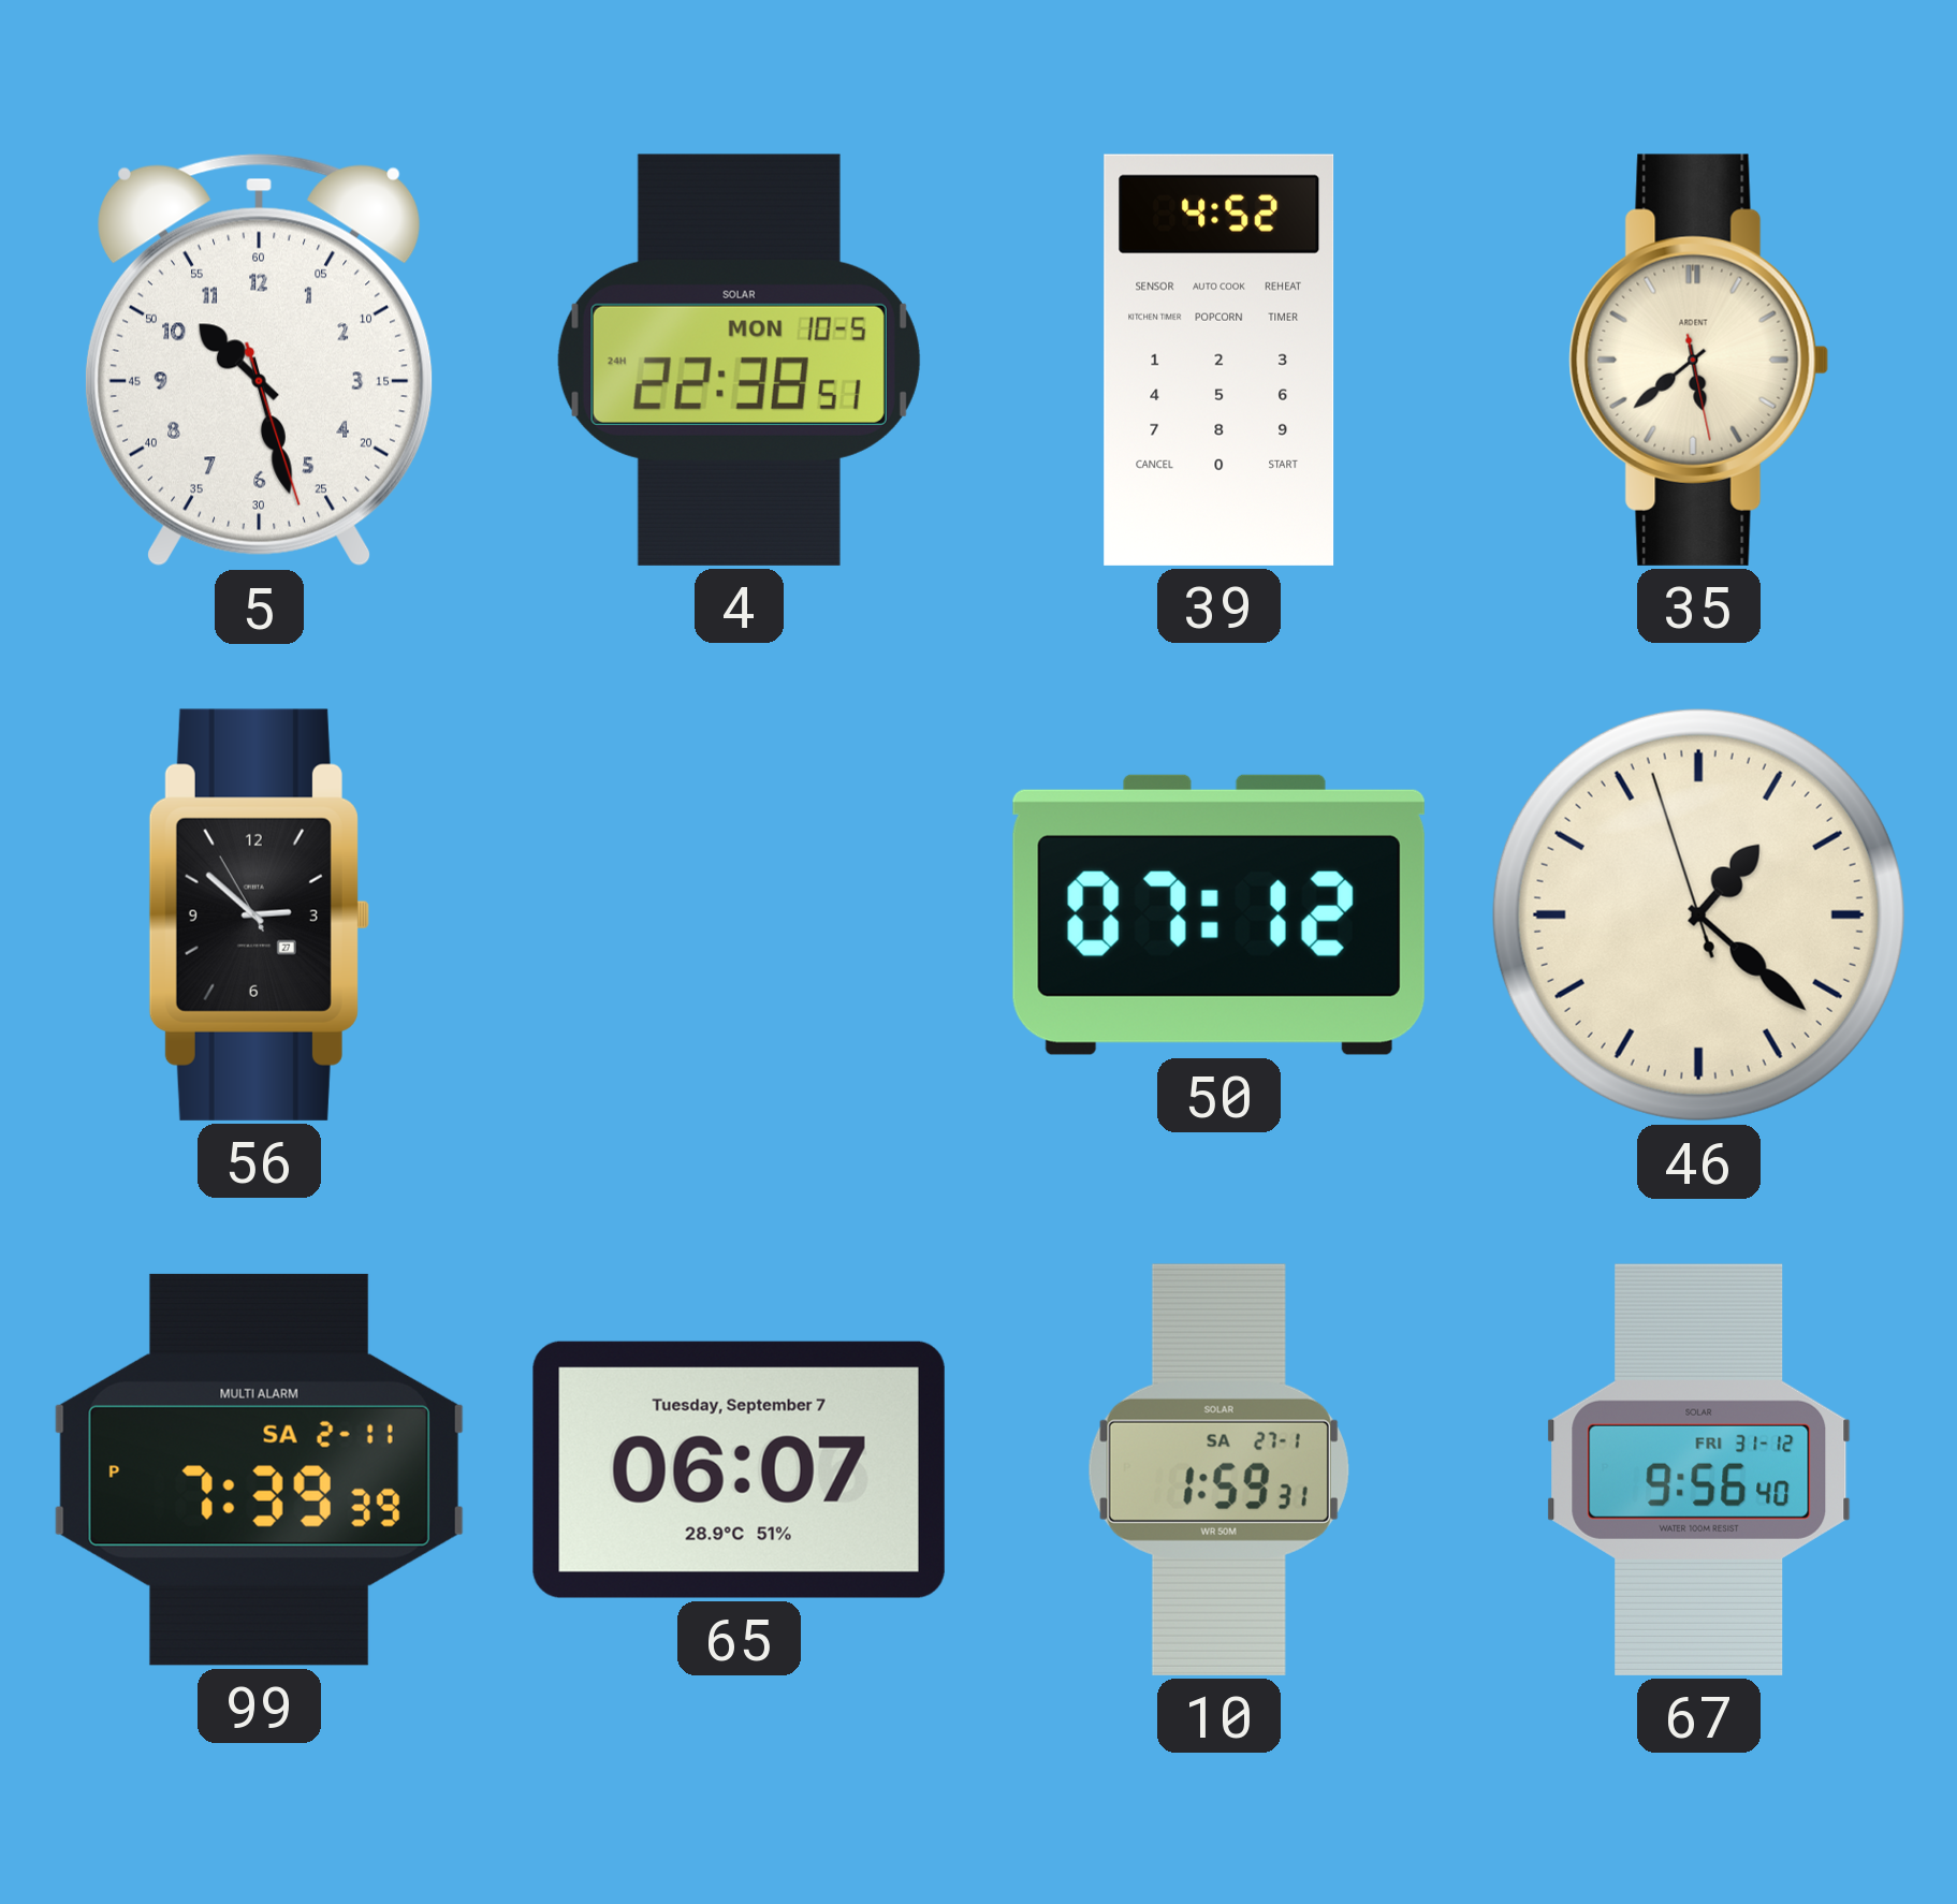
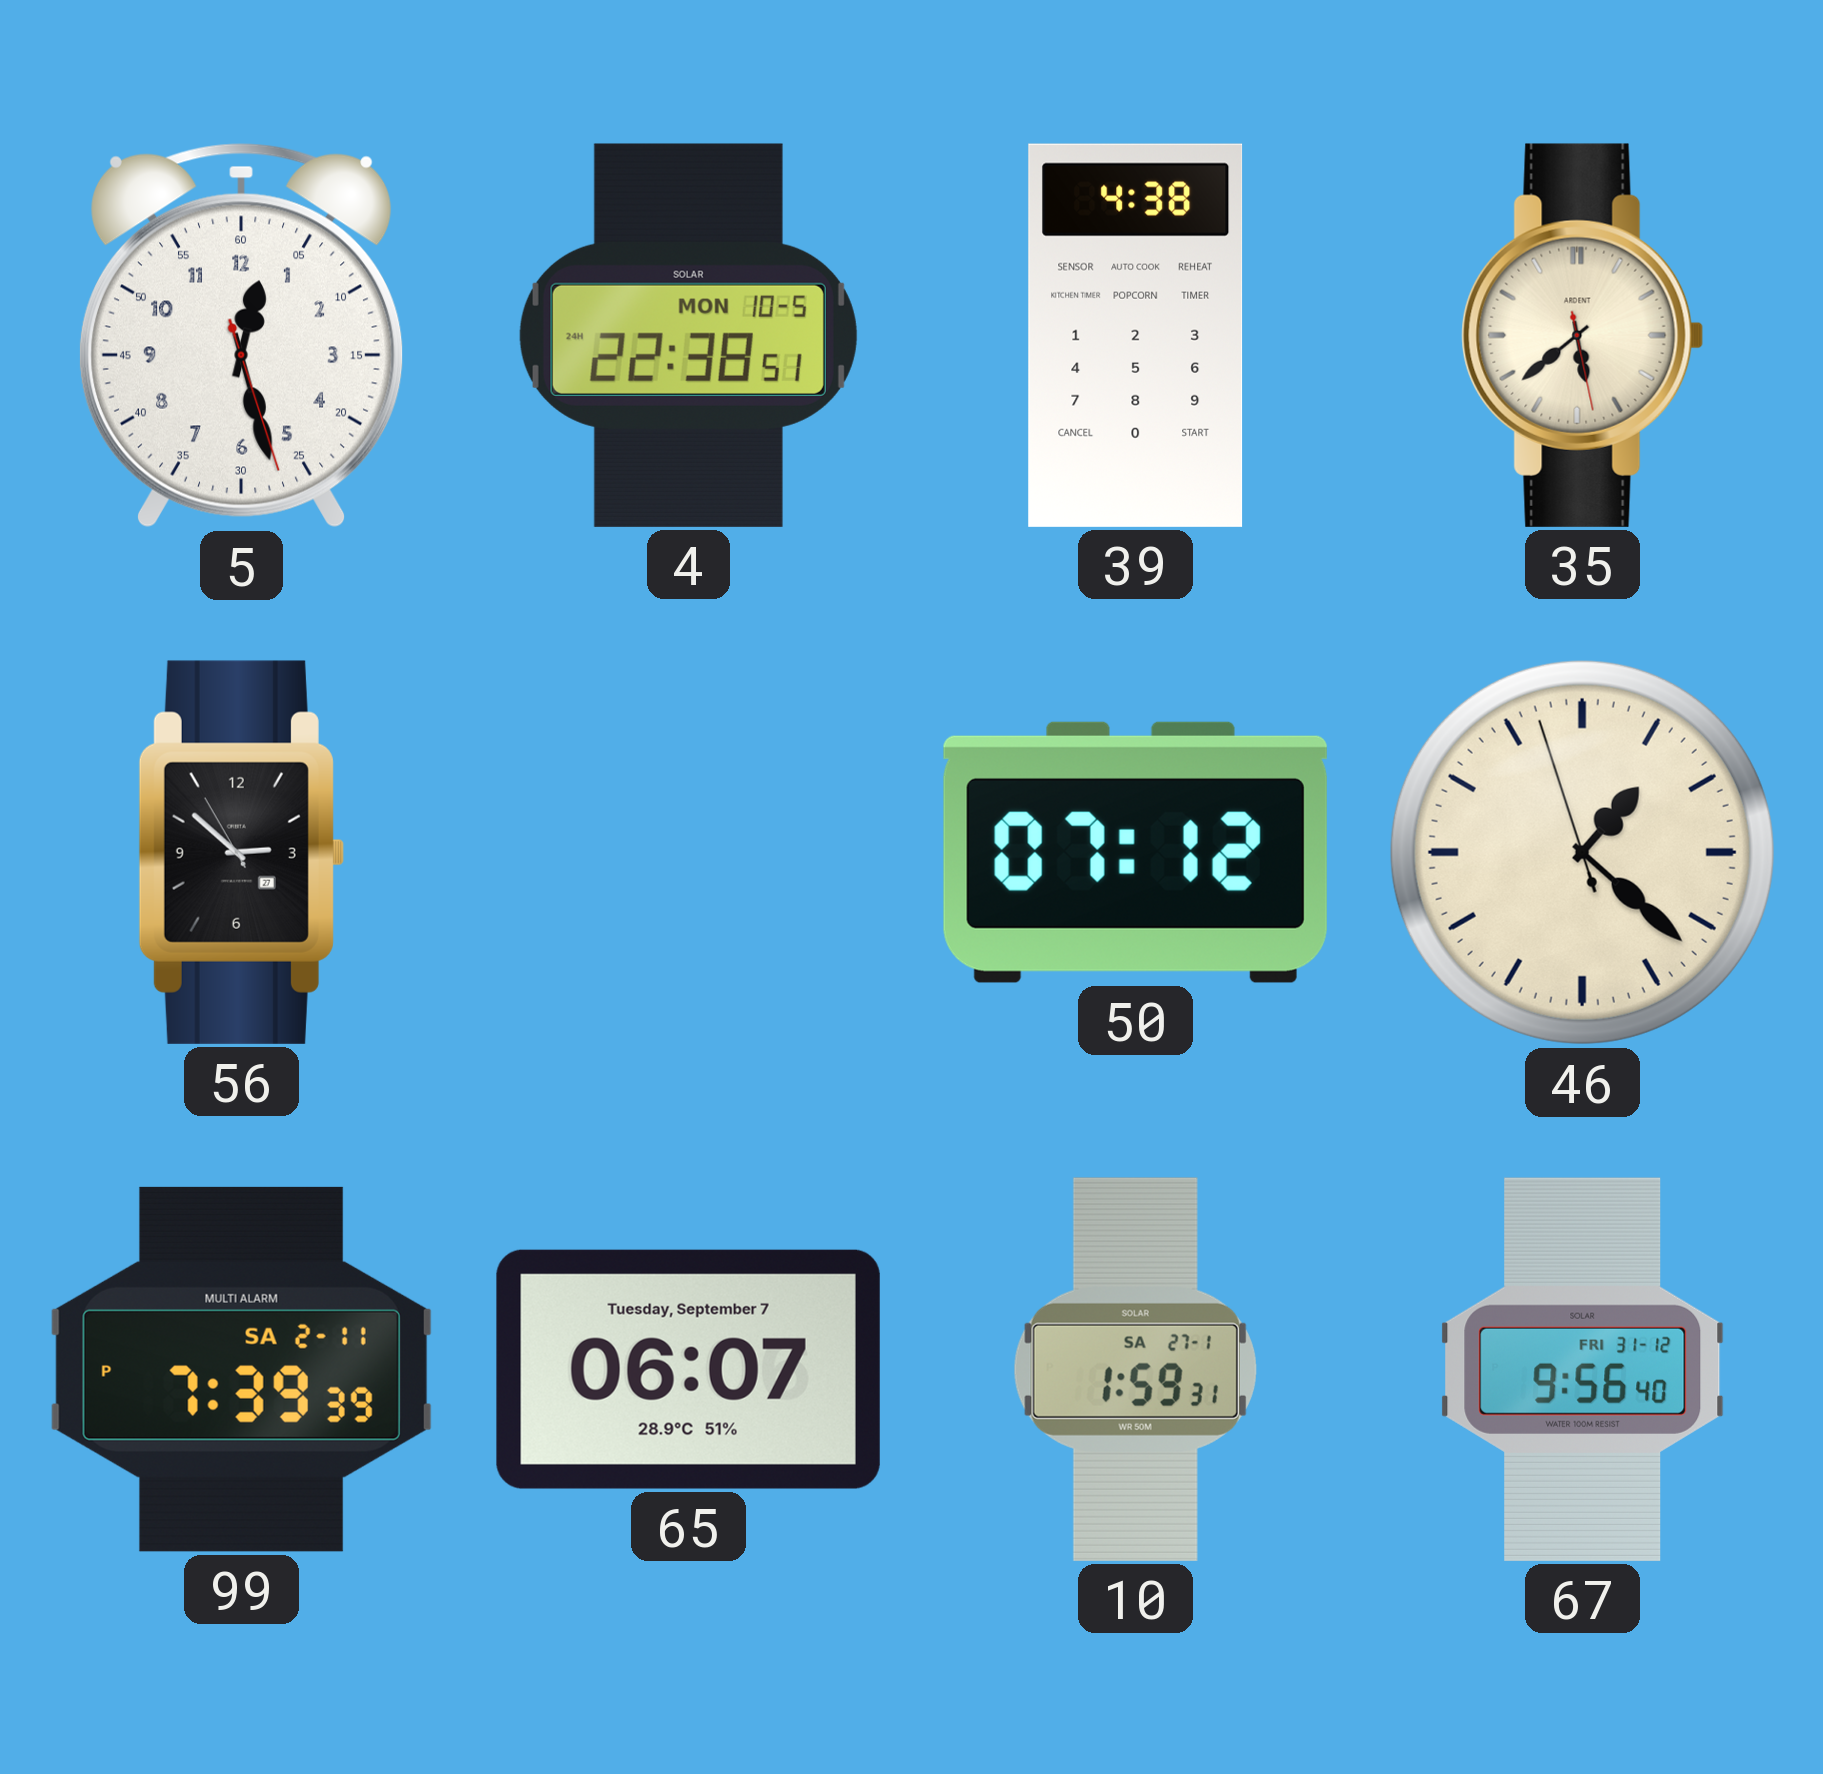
5: 10:27 -> 12:27 (241, 335)
39: 4:52 -> 4:38 (1136, 335)
